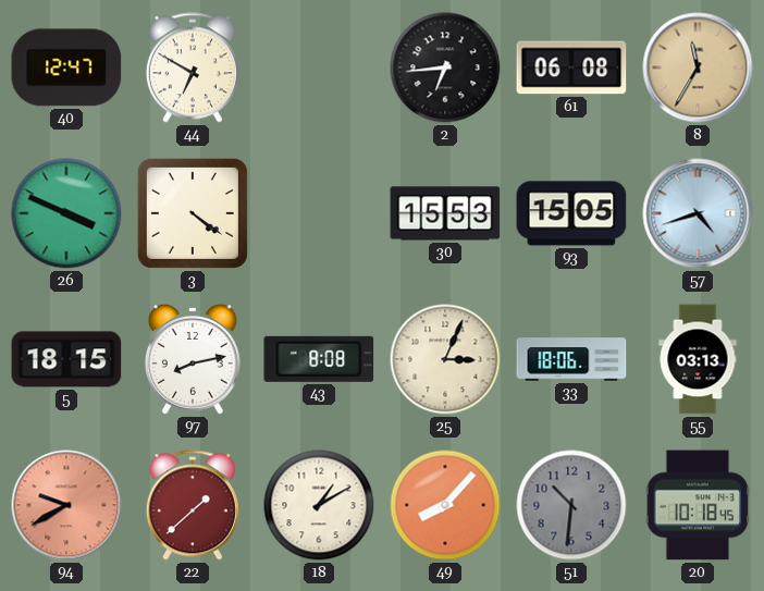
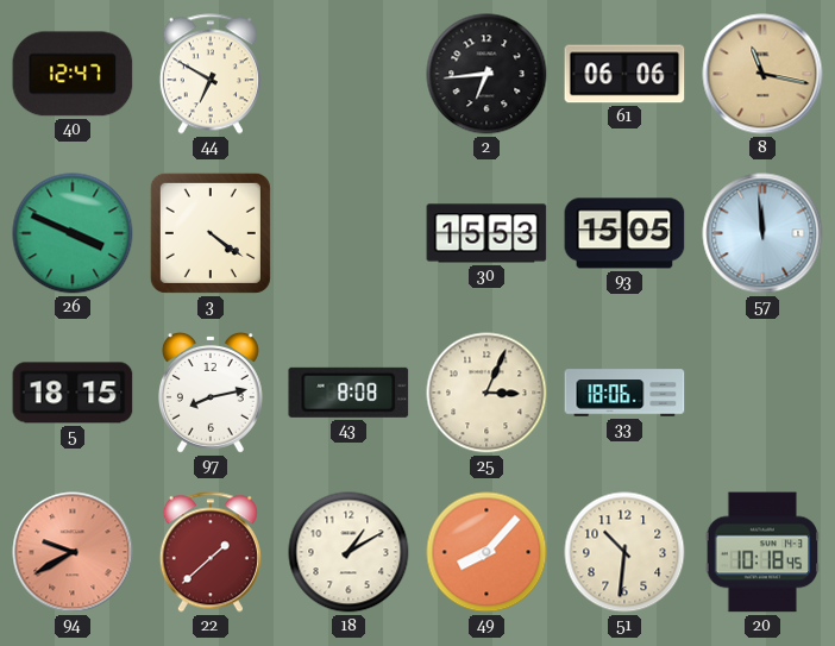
61: 06:08 -> 06:06 (624, 74)
8: 11:35 -> 11:17 (762, 74)
57: 4:42 -> 11:59 (762, 233)
55: 03:13 -> none (698, 359)
51 dial: grey -> cream (624, 552)
